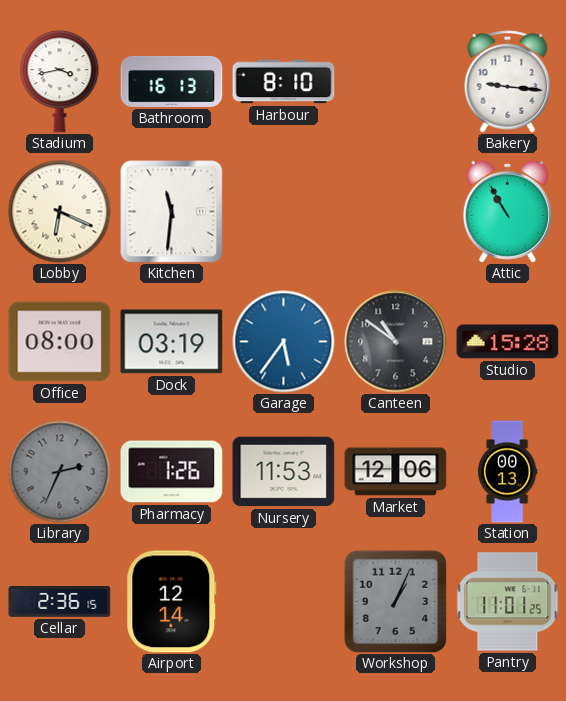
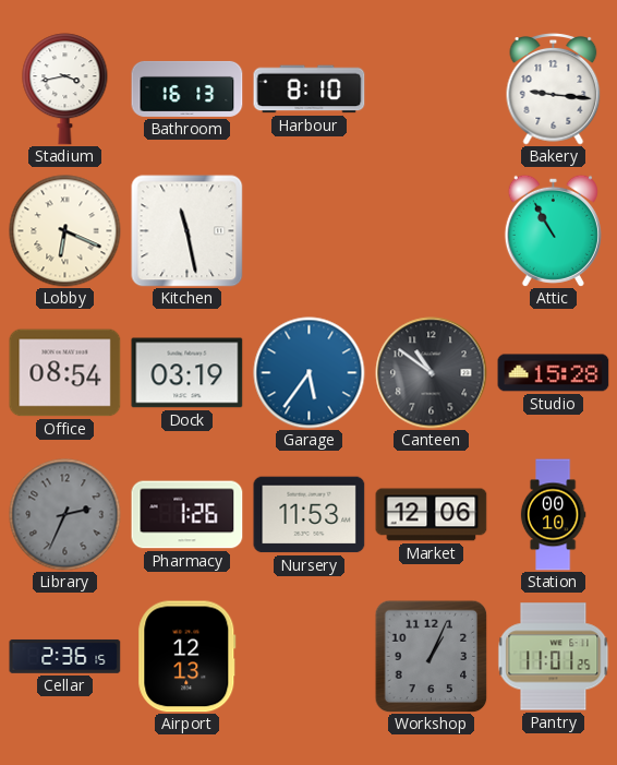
Kitchen: 11:31 -> 11:28 (187, 231)
Office: 08:00 -> 08:54 (65, 373)
Station: 00:13 -> 00:10 (553, 515)
Airport: 12:14 -> 12:13 (187, 657)
